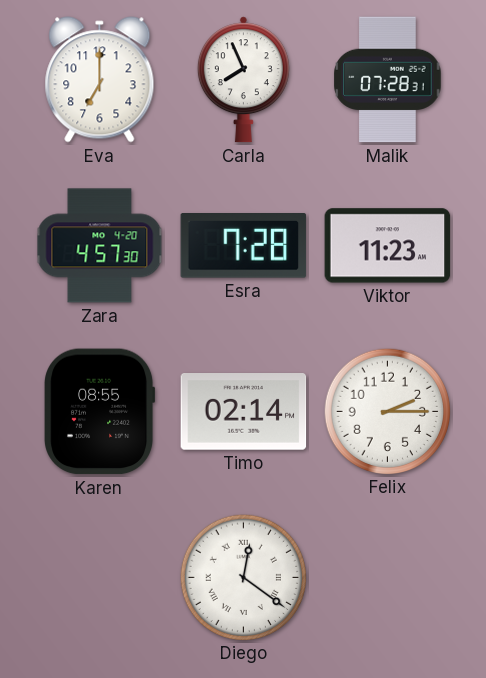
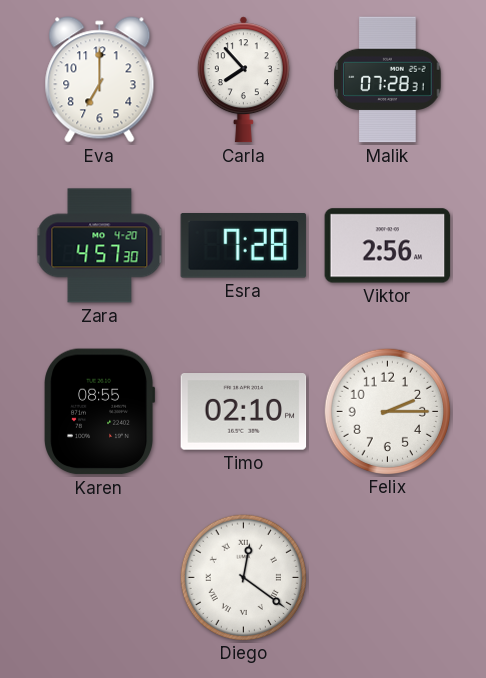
Carla: 7:56 -> 7:53 (243, 80)
Viktor: 11:23 -> 2:56 (388, 246)
Timo: 02:14 -> 02:10 (244, 412)
